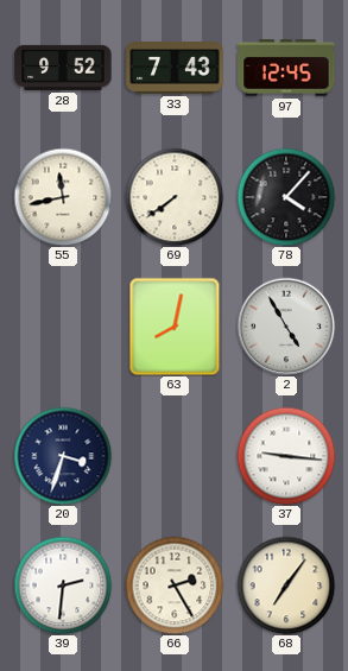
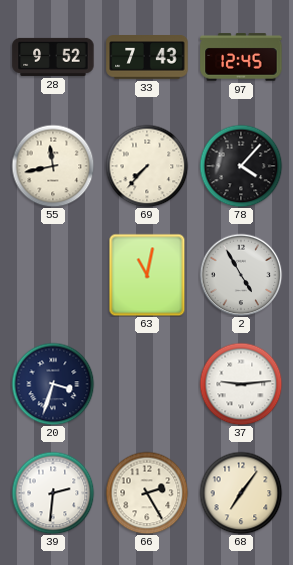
69: 7:39 -> 7:37 (147, 166)
63: 8:02 -> 11:02 (147, 275)
37: 9:16 -> 9:14 (241, 384)
